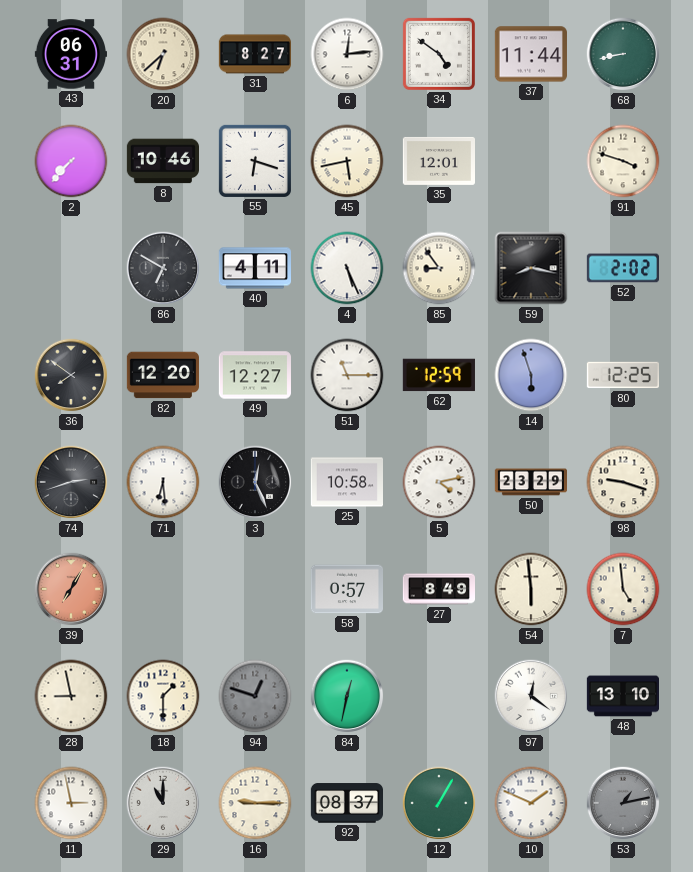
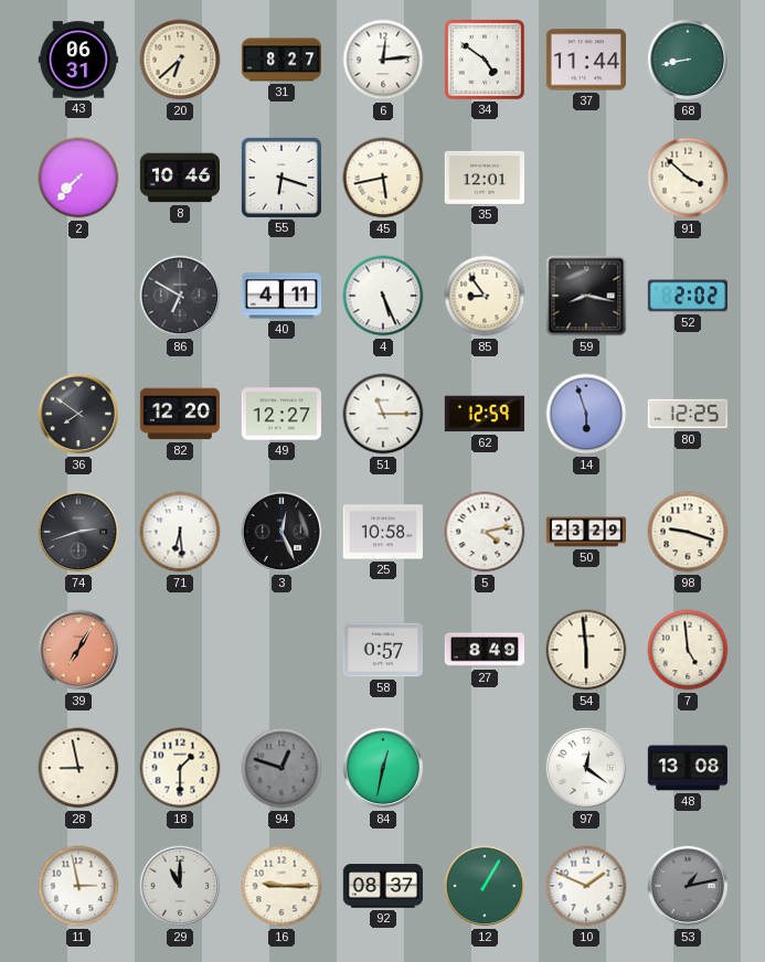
91: 3:48 -> 3:52 (688, 178)
48: 13:10 -> 13:08 (687, 768)
